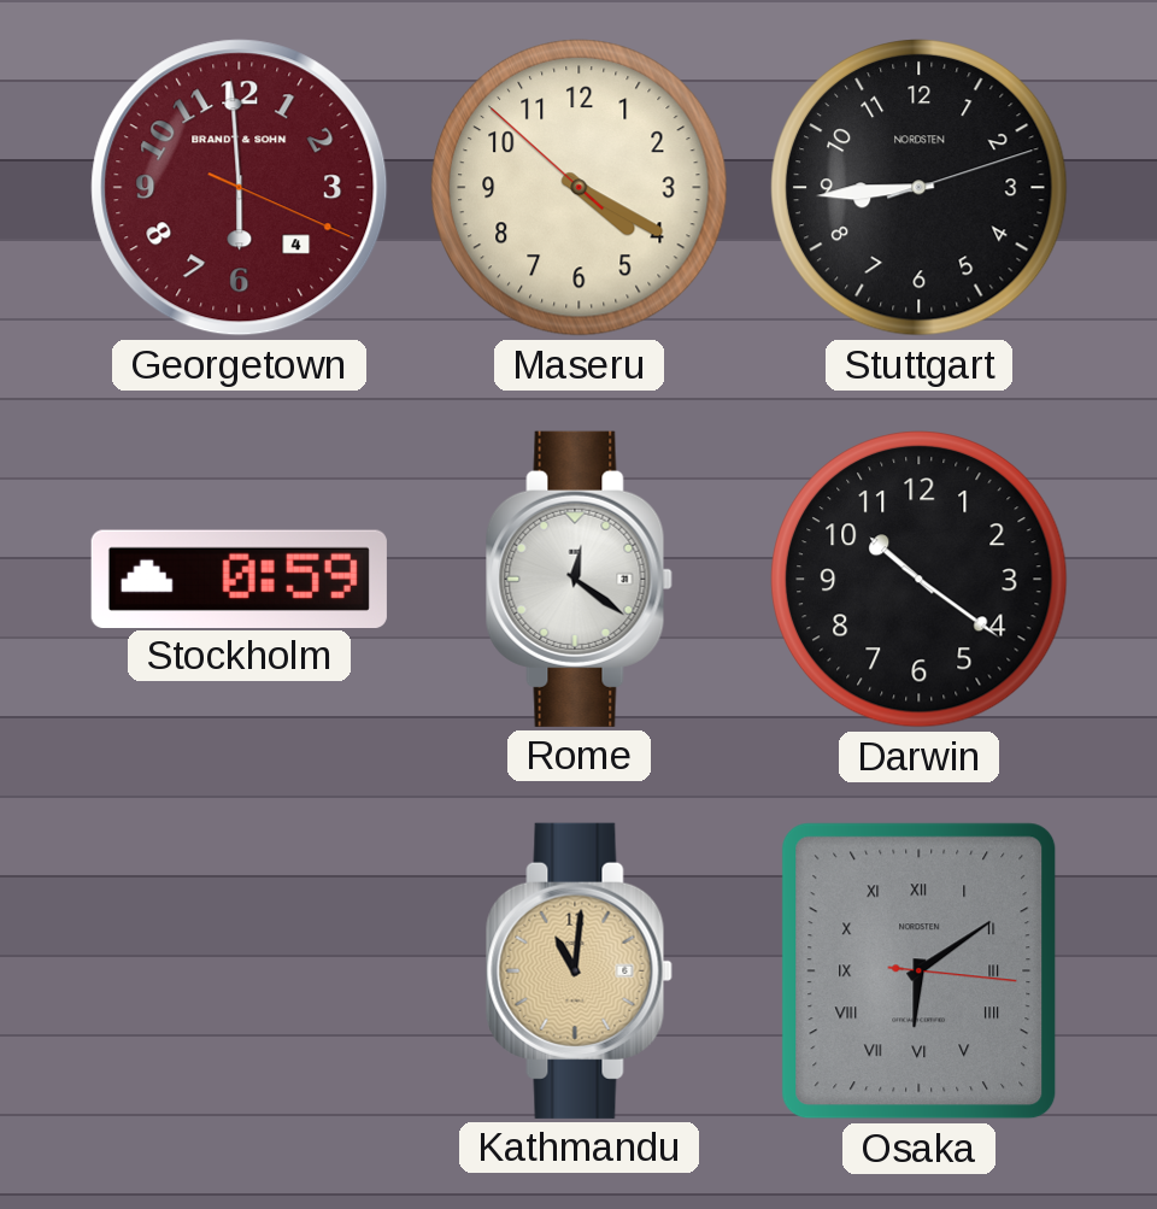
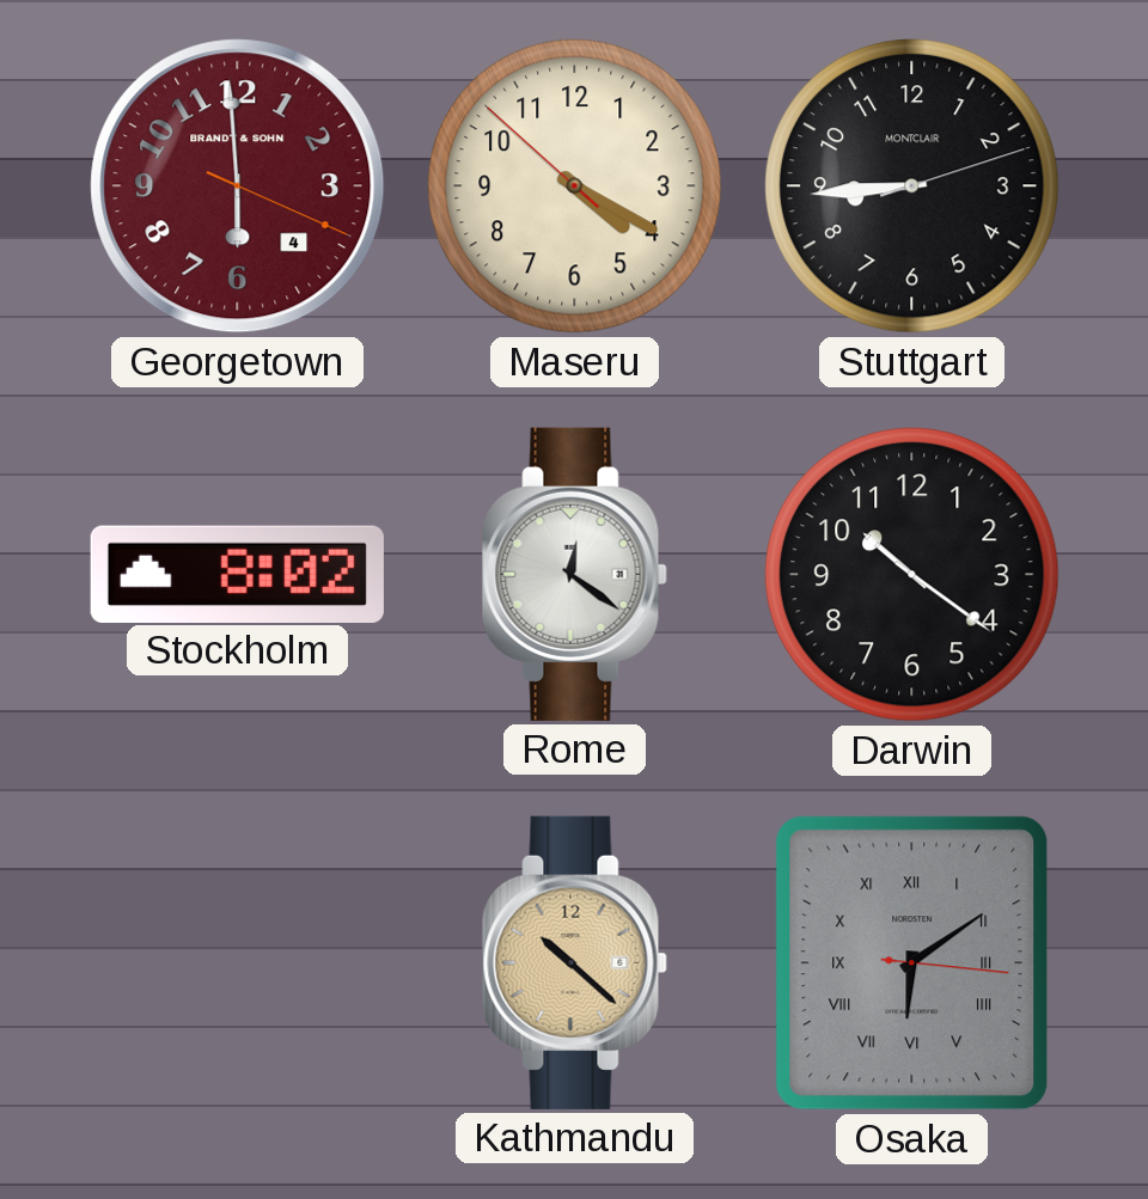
Stuttgart brand: NORDSTEN -> MONTCLAIR (912, 186)
Stockholm: 0:59 -> 8:02 (237, 574)
Kathmandu: 11:01 -> 10:22 (574, 962)
